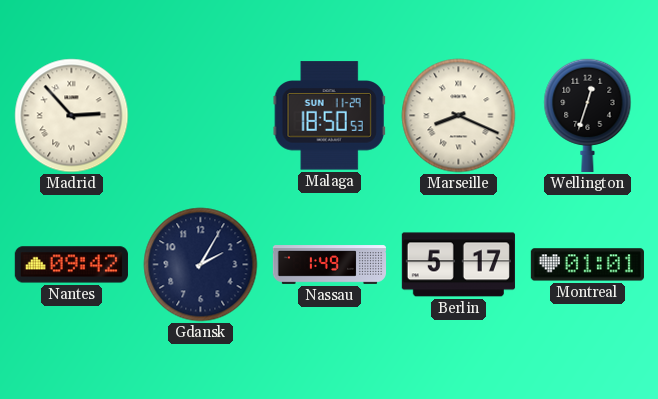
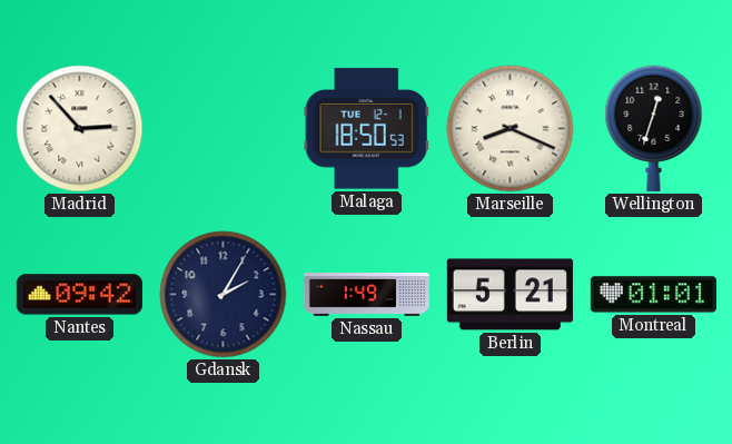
Malaga date: SUN 11-29 -> TUE 12-1 (366, 129)
Berlin: 5:17 -> 5:21 (510, 295)
